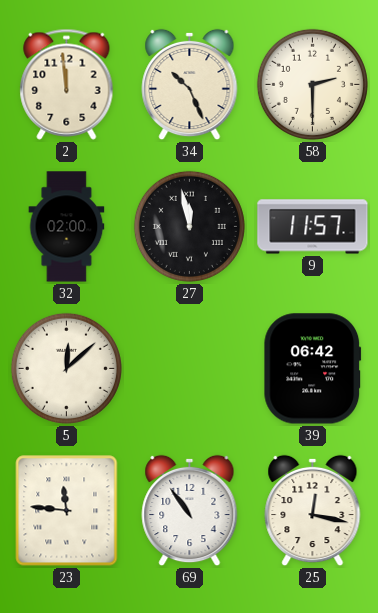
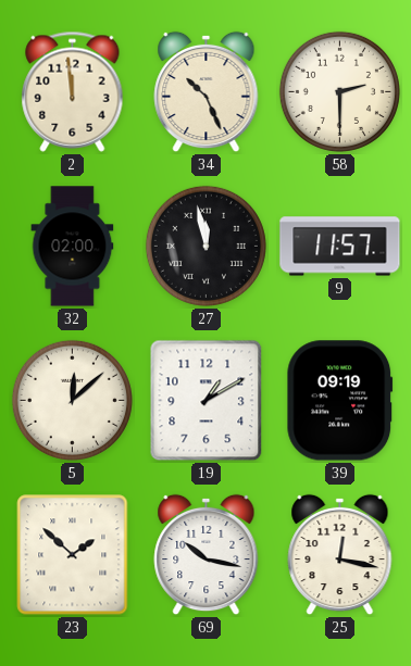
19: none -> 1:10 (207, 401)
39: 06:42 -> 09:19 (340, 401)
23: 11:46 -> 1:52 (73, 555)
69: 10:54 -> 10:17 (207, 555)
